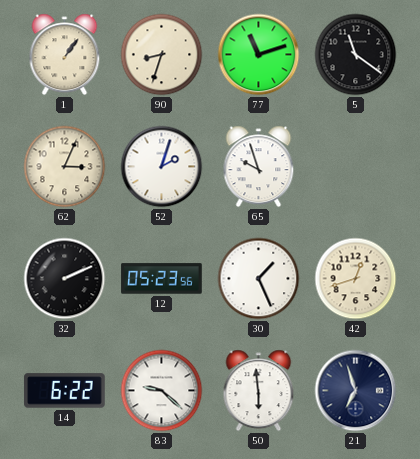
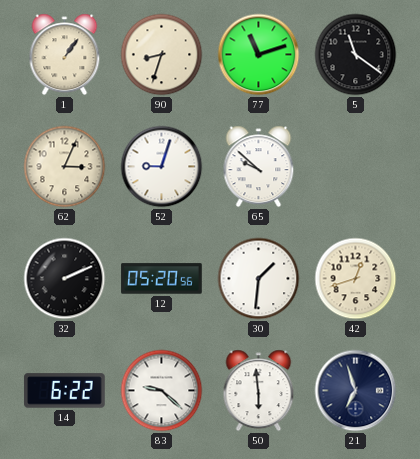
52: 2:03 -> 9:03 (162, 167)
65: 9:57 -> 9:52 (259, 167)
12: 05:23 -> 05:20 (162, 279)
30: 1:26 -> 1:31 (259, 279)
